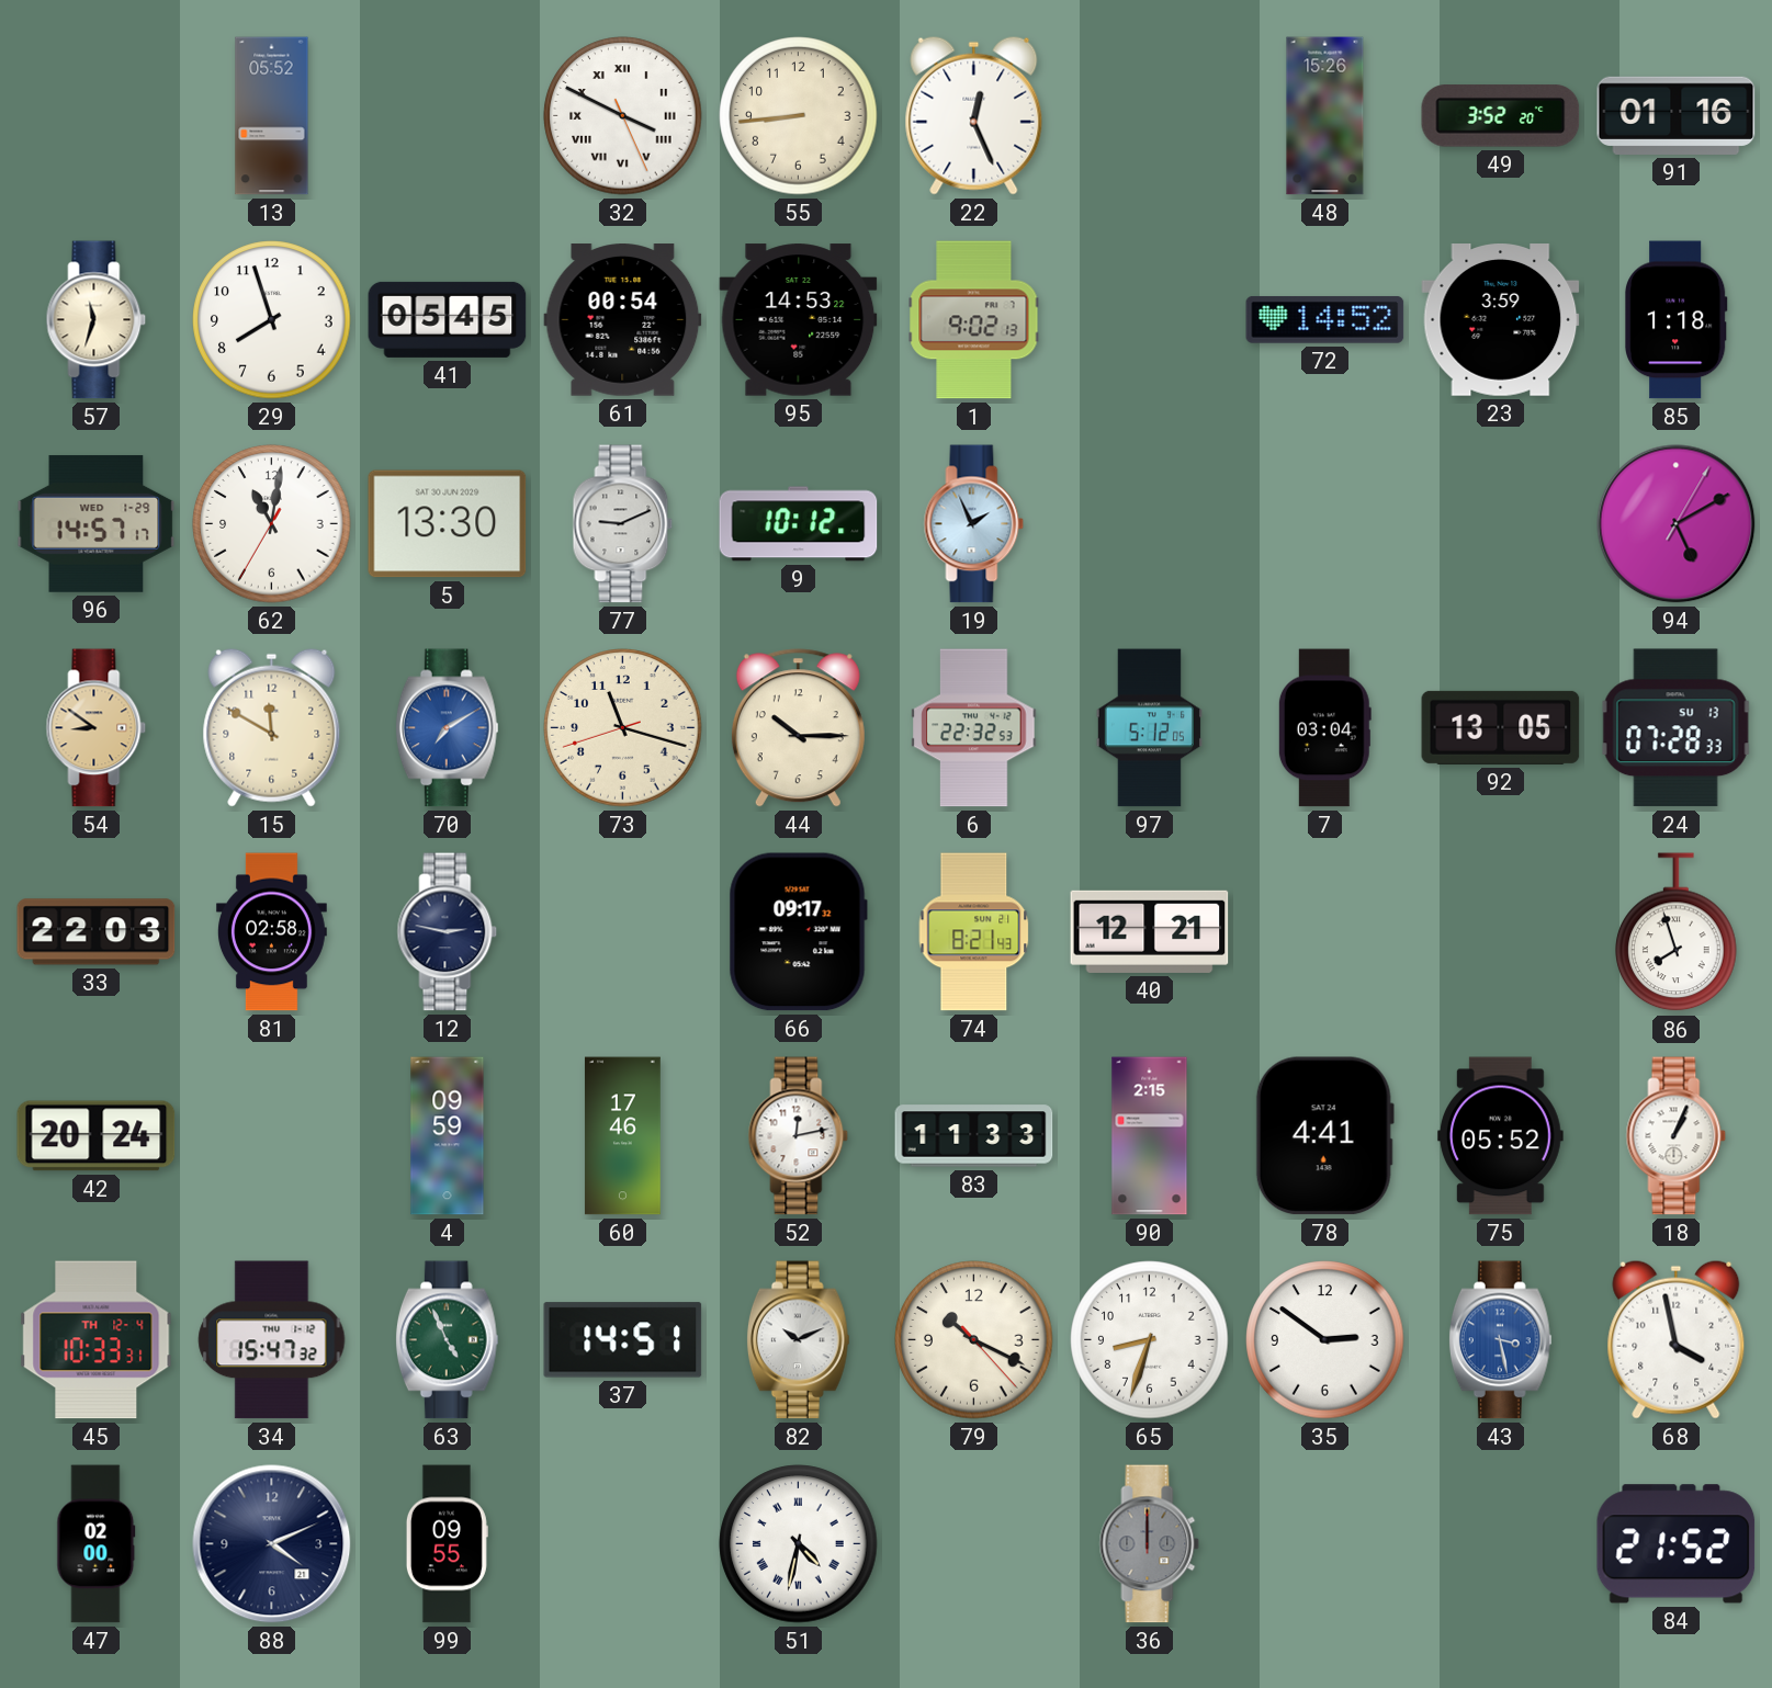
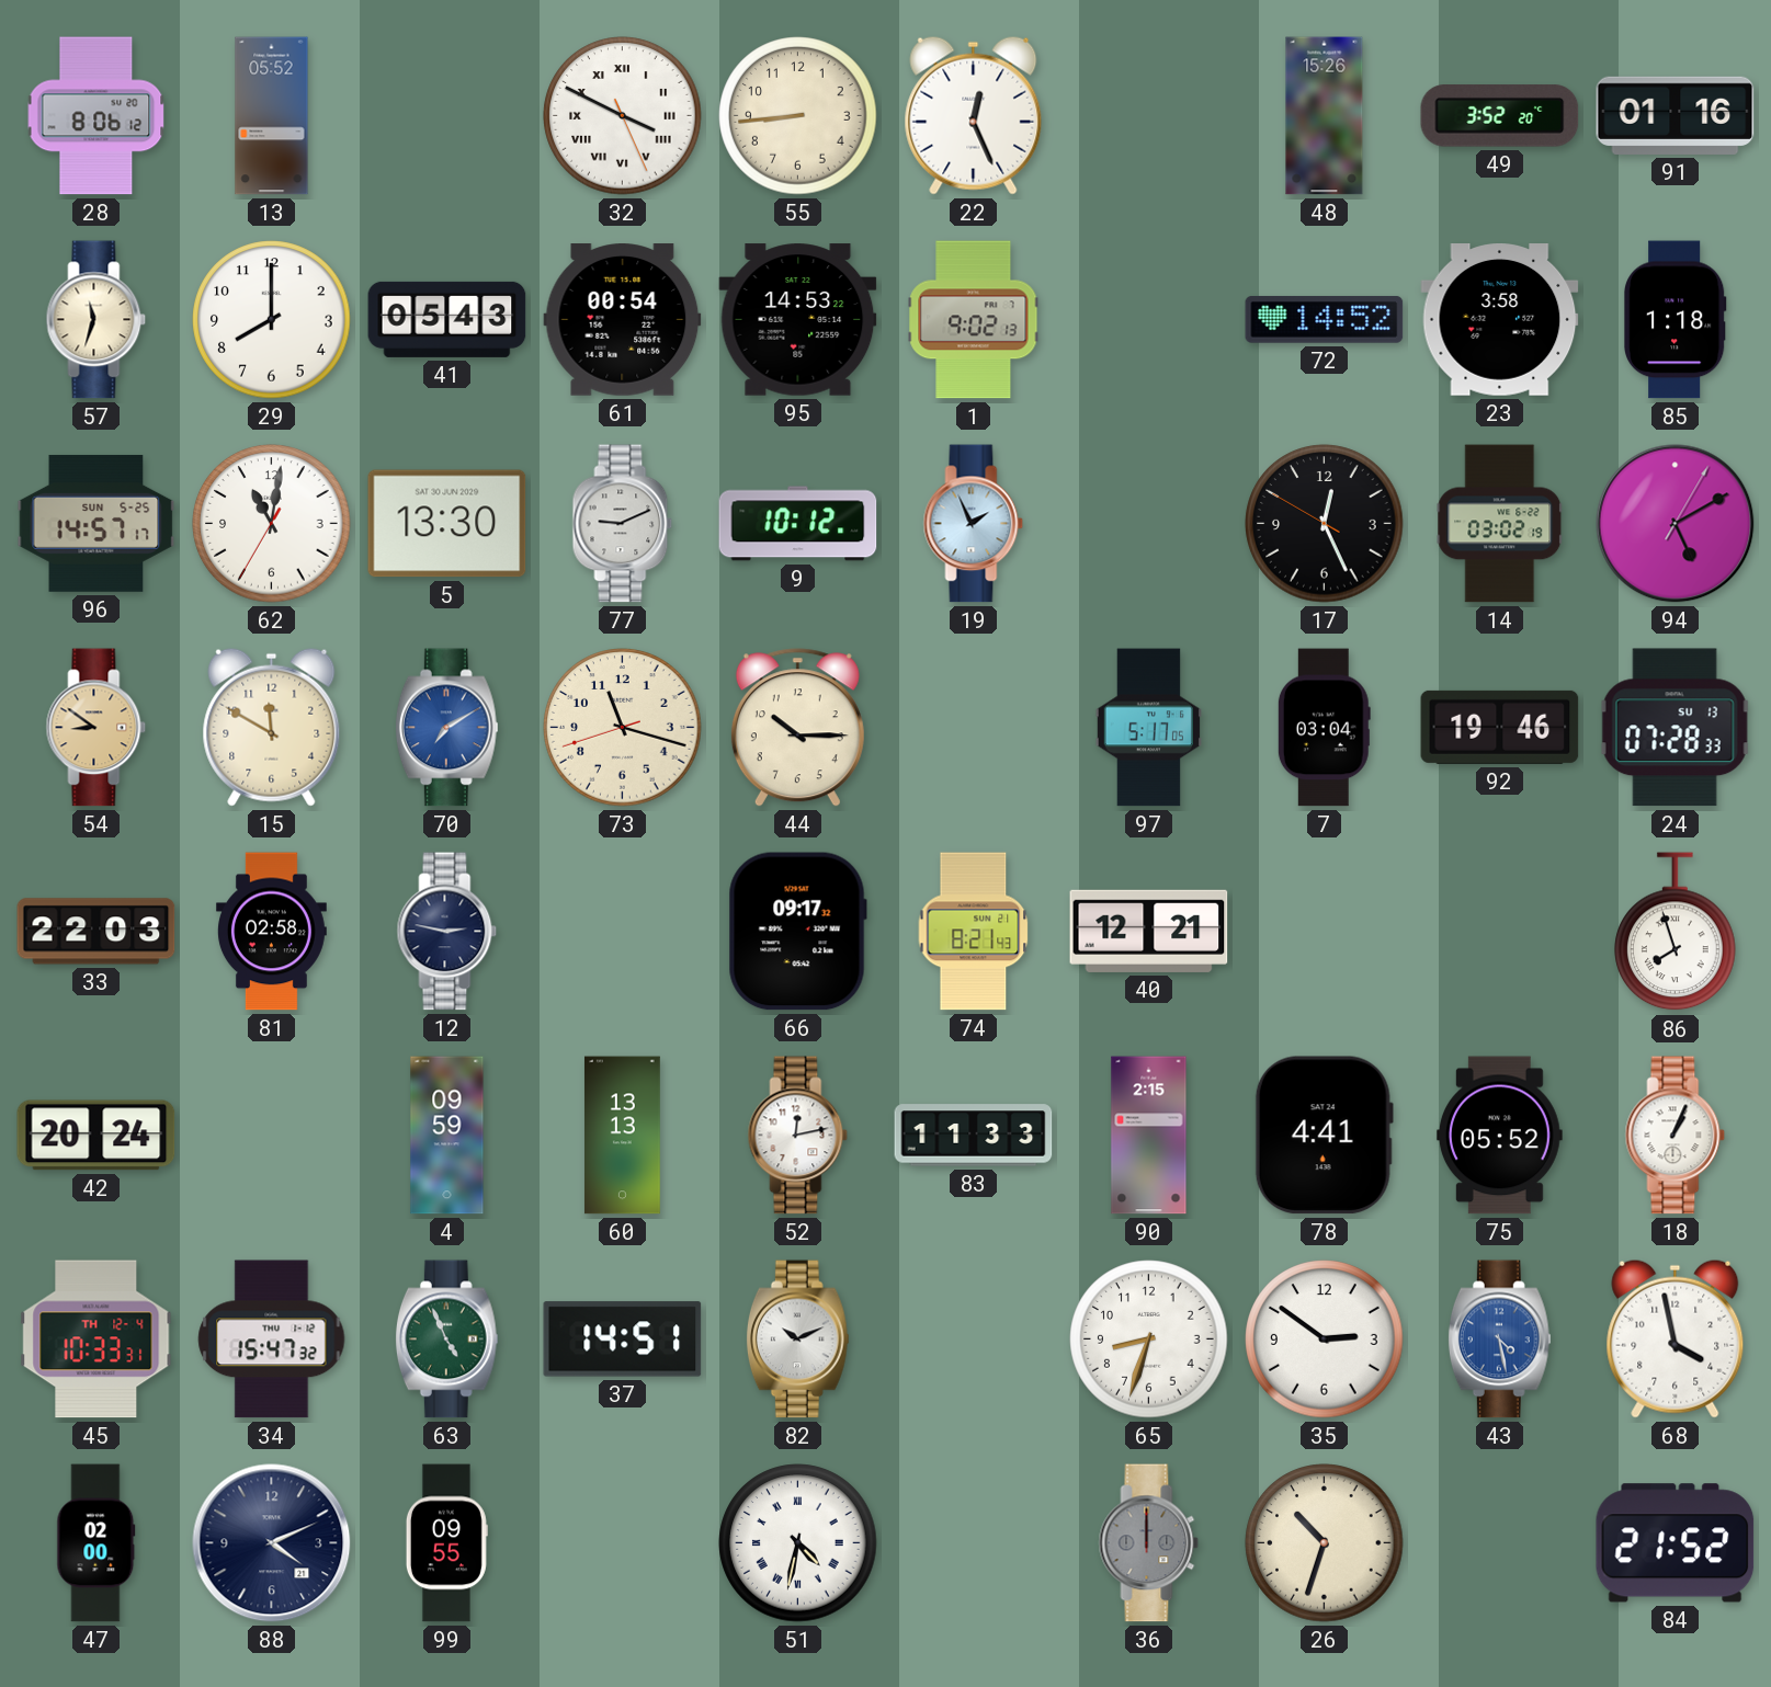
28: none -> 8:06 (97, 116)
29: 7:57 -> 8:00 (272, 320)
41: 05:45 -> 05:43 (447, 319)
23: 3:59 -> 3:58 (1500, 320)
96 date: WED 1-29 -> SUN 5-25 (97, 523)
17: none -> 12:25 (1325, 524)
14: none -> 03:02 (1500, 524)
6: 22:32 -> none (974, 728)
97: 5:12 -> 5:17 (1148, 728)
92: 13:05 -> 19:46 (1500, 727)
60: 17:46 -> 13:13 (623, 1136)
79: 10:19 -> none (974, 1340)
43: 3:28 -> 4:28 (1499, 1340)
26: none -> 10:33 (1325, 1543)
